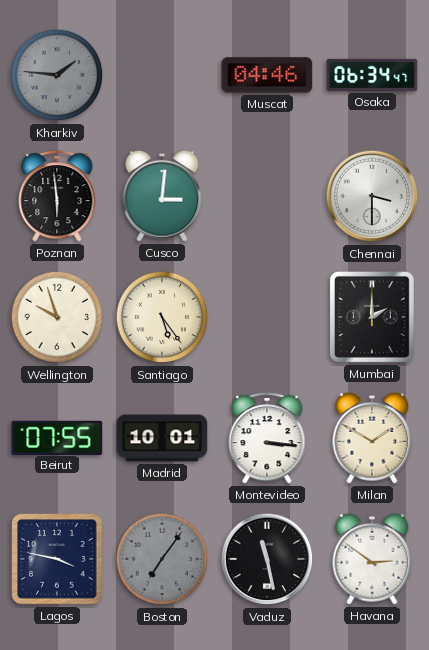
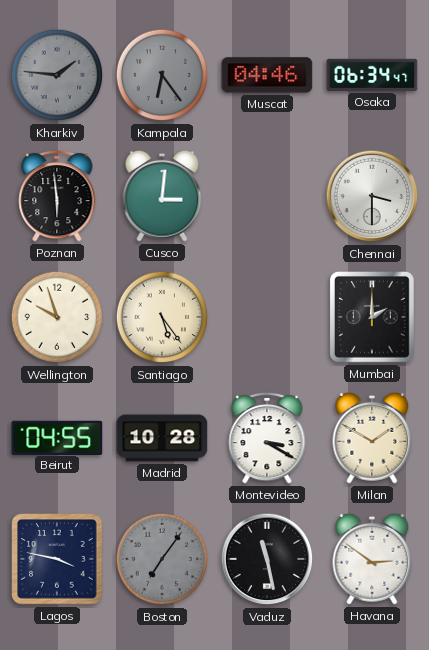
Kampala: none -> 6:24 (162, 75)
Beirut: 07:55 -> 04:55 (57, 437)
Madrid: 10:01 -> 10:28 (162, 438)
Montevideo: 3:16 -> 3:20 (267, 438)
